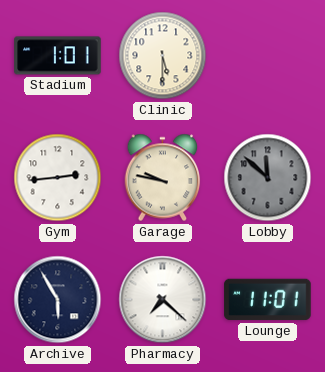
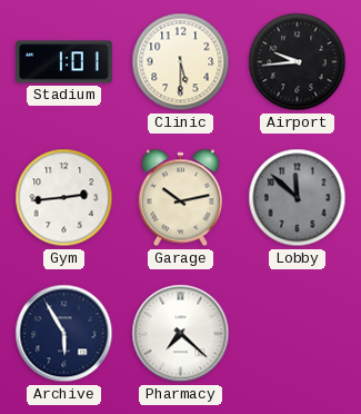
Airport: none -> 9:44 (298, 62)
Garage: 9:47 -> 10:13 (181, 198)
Lounge: 11:01 -> none (268, 300)
